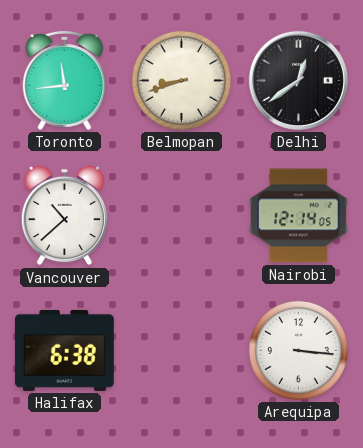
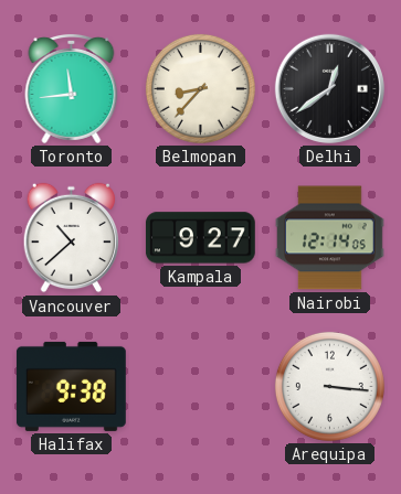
Belmopan: 8:42 -> 8:37 (200, 88)
Kampala: none -> 9:27 (200, 238)
Halifax: 6:38 -> 9:38 (71, 386)
